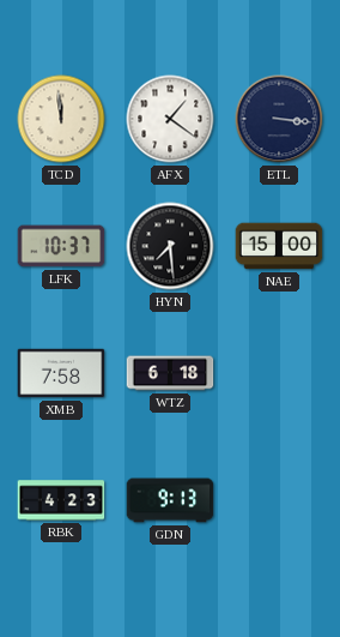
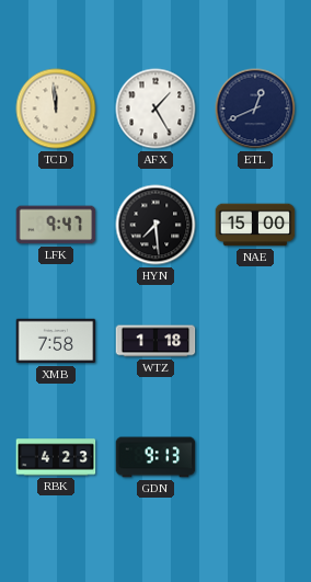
AFX: 1:21 -> 1:25 (155, 109)
ETL: 3:16 -> 12:41 (255, 109)
LFK: 10:37 -> 9:47 (56, 225)
WTZ: 6:18 -> 1:18 (155, 341)
